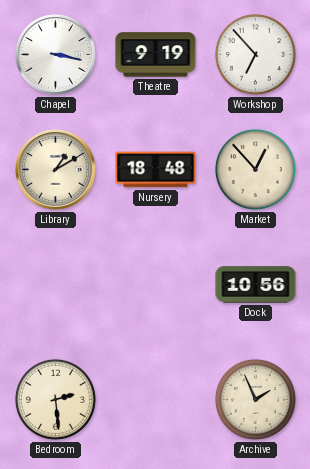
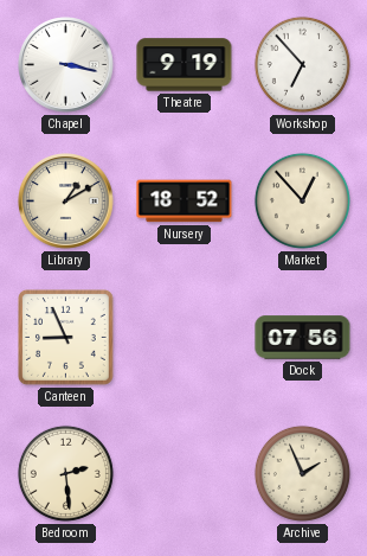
Nursery: 18:48 -> 18:52 (185, 202)
Canteen: none -> 8:56 (66, 338)
Dock: 10:56 -> 07:56 (303, 338)
